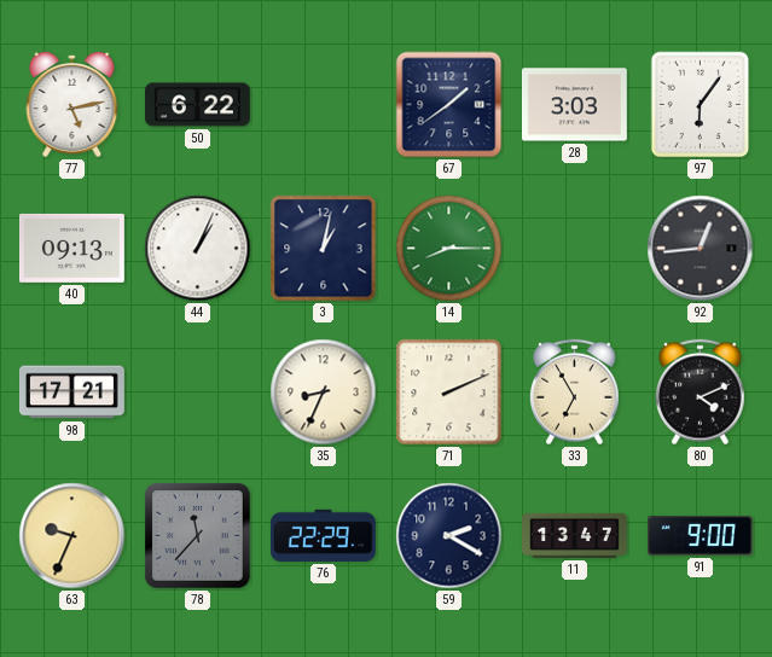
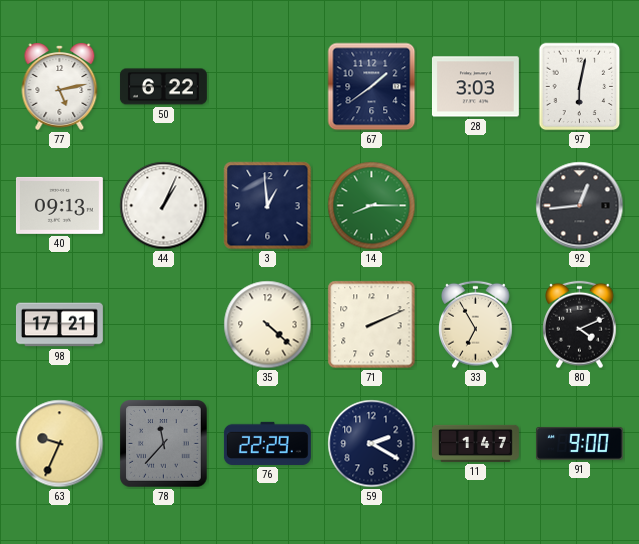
97: 6:06 -> 6:02 (580, 87)
3: 1:02 -> 12:59 (268, 206)
35: 8:34 -> 4:22 (268, 325)
11: 13:47 -> 1:47 (476, 443)
